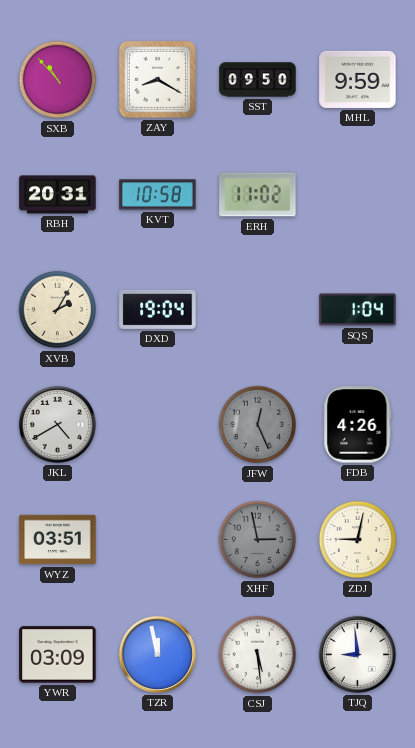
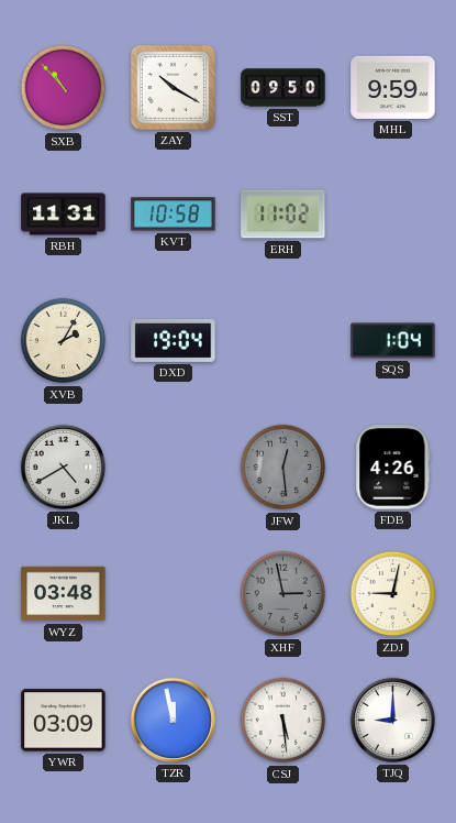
ZAY: 8:20 -> 10:20 (173, 87)
RBH: 20:31 -> 11:31 (64, 215)
JFW: 12:26 -> 12:29 (283, 468)
WYZ: 03:51 -> 03:48 (64, 594)
TJQ: 8:59 -> 9:00 (392, 720)
